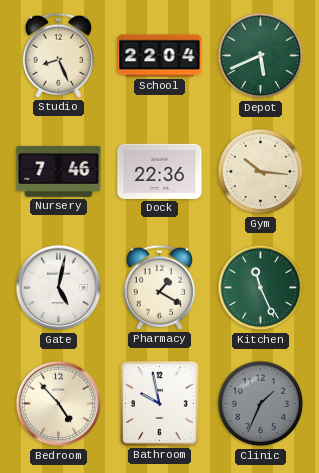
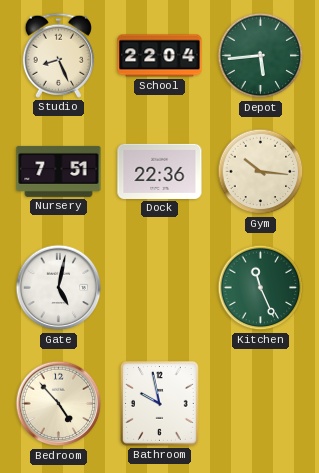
Depot: 5:41 -> 5:44 (261, 56)
Nursery: 7:46 -> 7:51 (59, 171)
Pharmacy: 1:20 -> none (159, 287)
Clinic: 1:34 -> none (261, 404)
